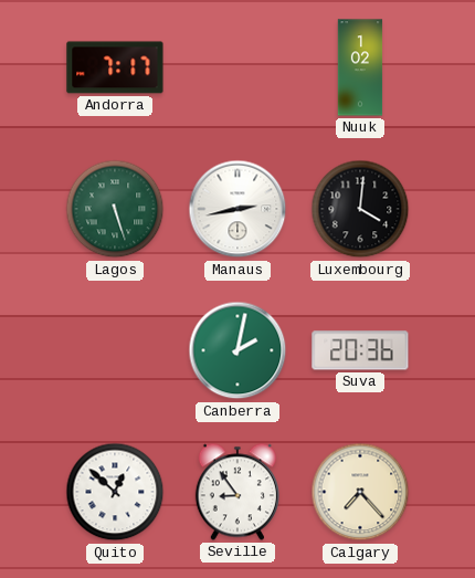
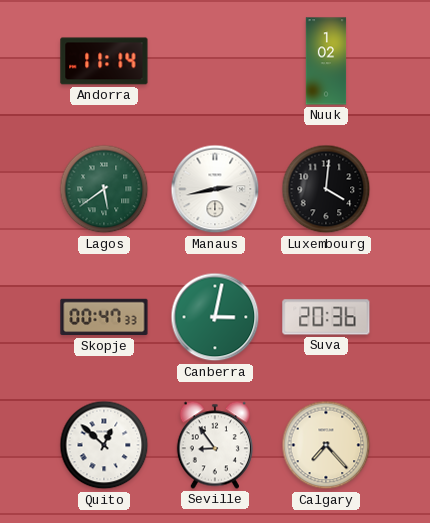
Andorra: 7:17 -> 11:14 (104, 61)
Lagos: 5:27 -> 5:39 (104, 189)
Skopje: none -> 00:47 (104, 317)
Canberra: 2:02 -> 3:02 (215, 317)
